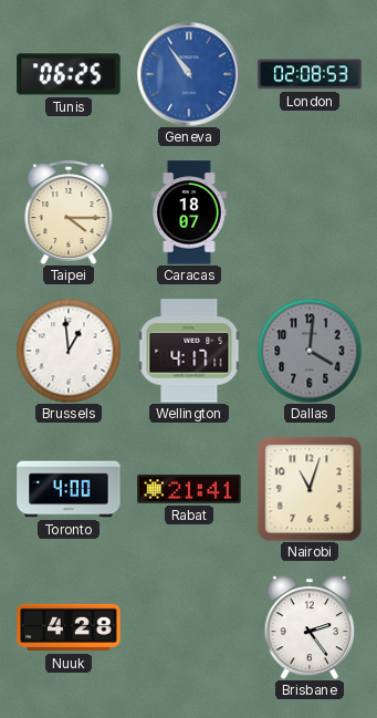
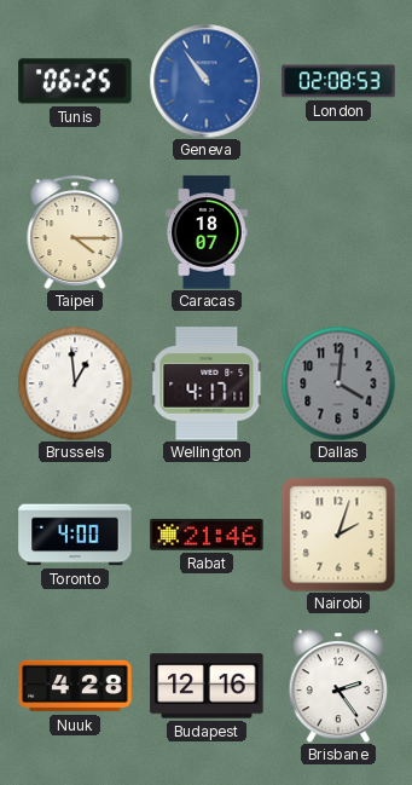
Rabat: 21:41 -> 21:46 (207, 535)
Nairobi: 11:03 -> 2:03 (338, 535)
Budapest: none -> 12:16 (207, 686)
